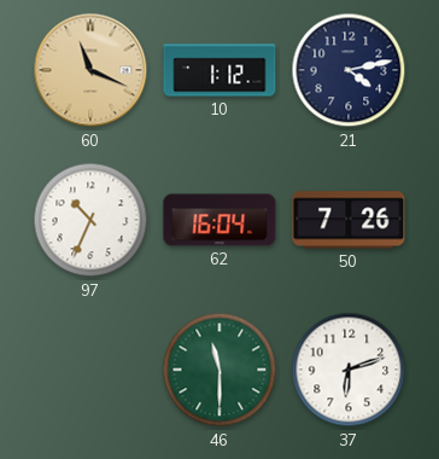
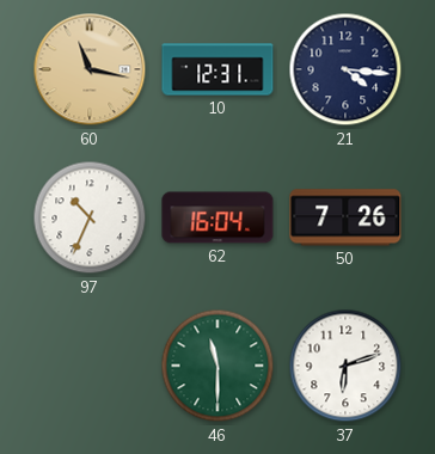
60: 11:19 -> 11:17 (90, 69)
10: 1:12 -> 12:31 (217, 69)
21: 4:13 -> 4:16 (345, 69)
